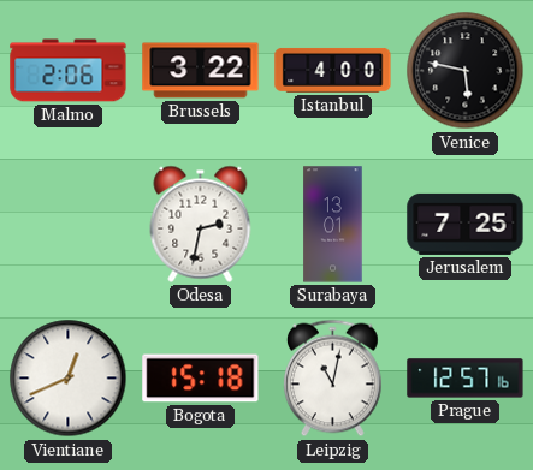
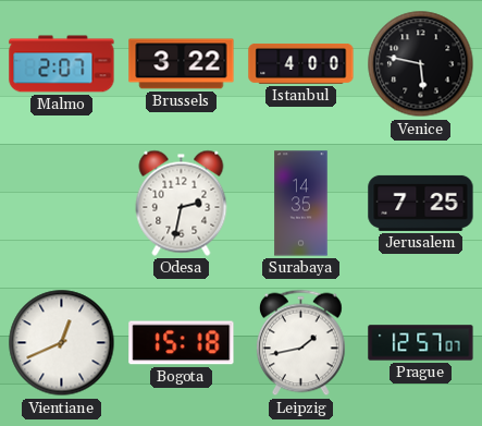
Malmo: 2:06 -> 2:07 (62, 64)
Surabaya: 13:01 -> 14:35 (301, 204)
Leipzig: 11:02 -> 1:43 (301, 343)
Prague: 12:57:16 -> 12:57:07 (421, 343)
